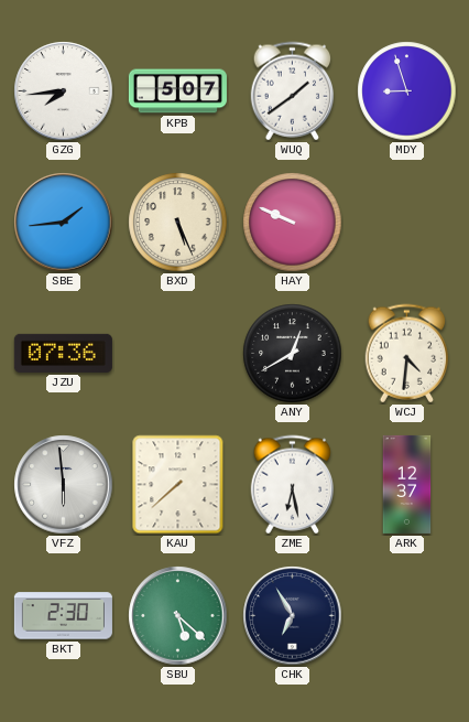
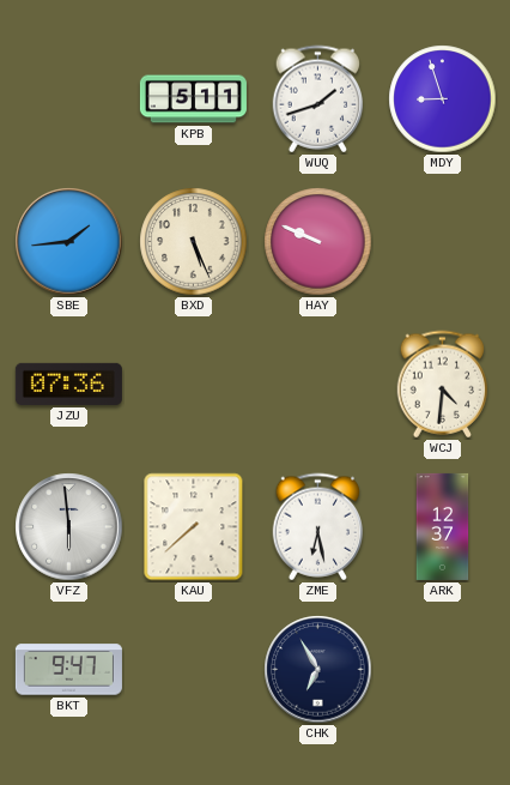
GZG: 7:44 -> none (64, 91)
KPB: 5:07 -> 5:11 (193, 99)
WUQ: 1:39 -> 1:42 (318, 99)
ANY: 12:40 -> none (293, 354)
BKT: 2:30 -> 9:47 (68, 670)
SBU: 5:22 -> none (178, 616)
